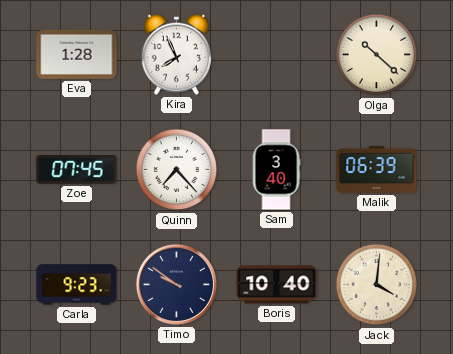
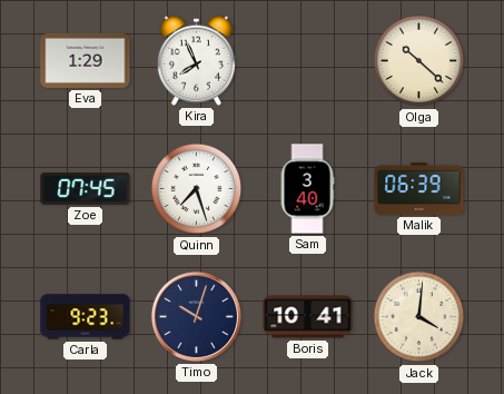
Eva: 1:28 -> 1:29 (86, 60)
Quinn: 7:23 -> 7:27 (197, 189)
Timo: 9:51 -> 10:03 (196, 316)
Boris: 10:40 -> 10:41 (308, 317)
